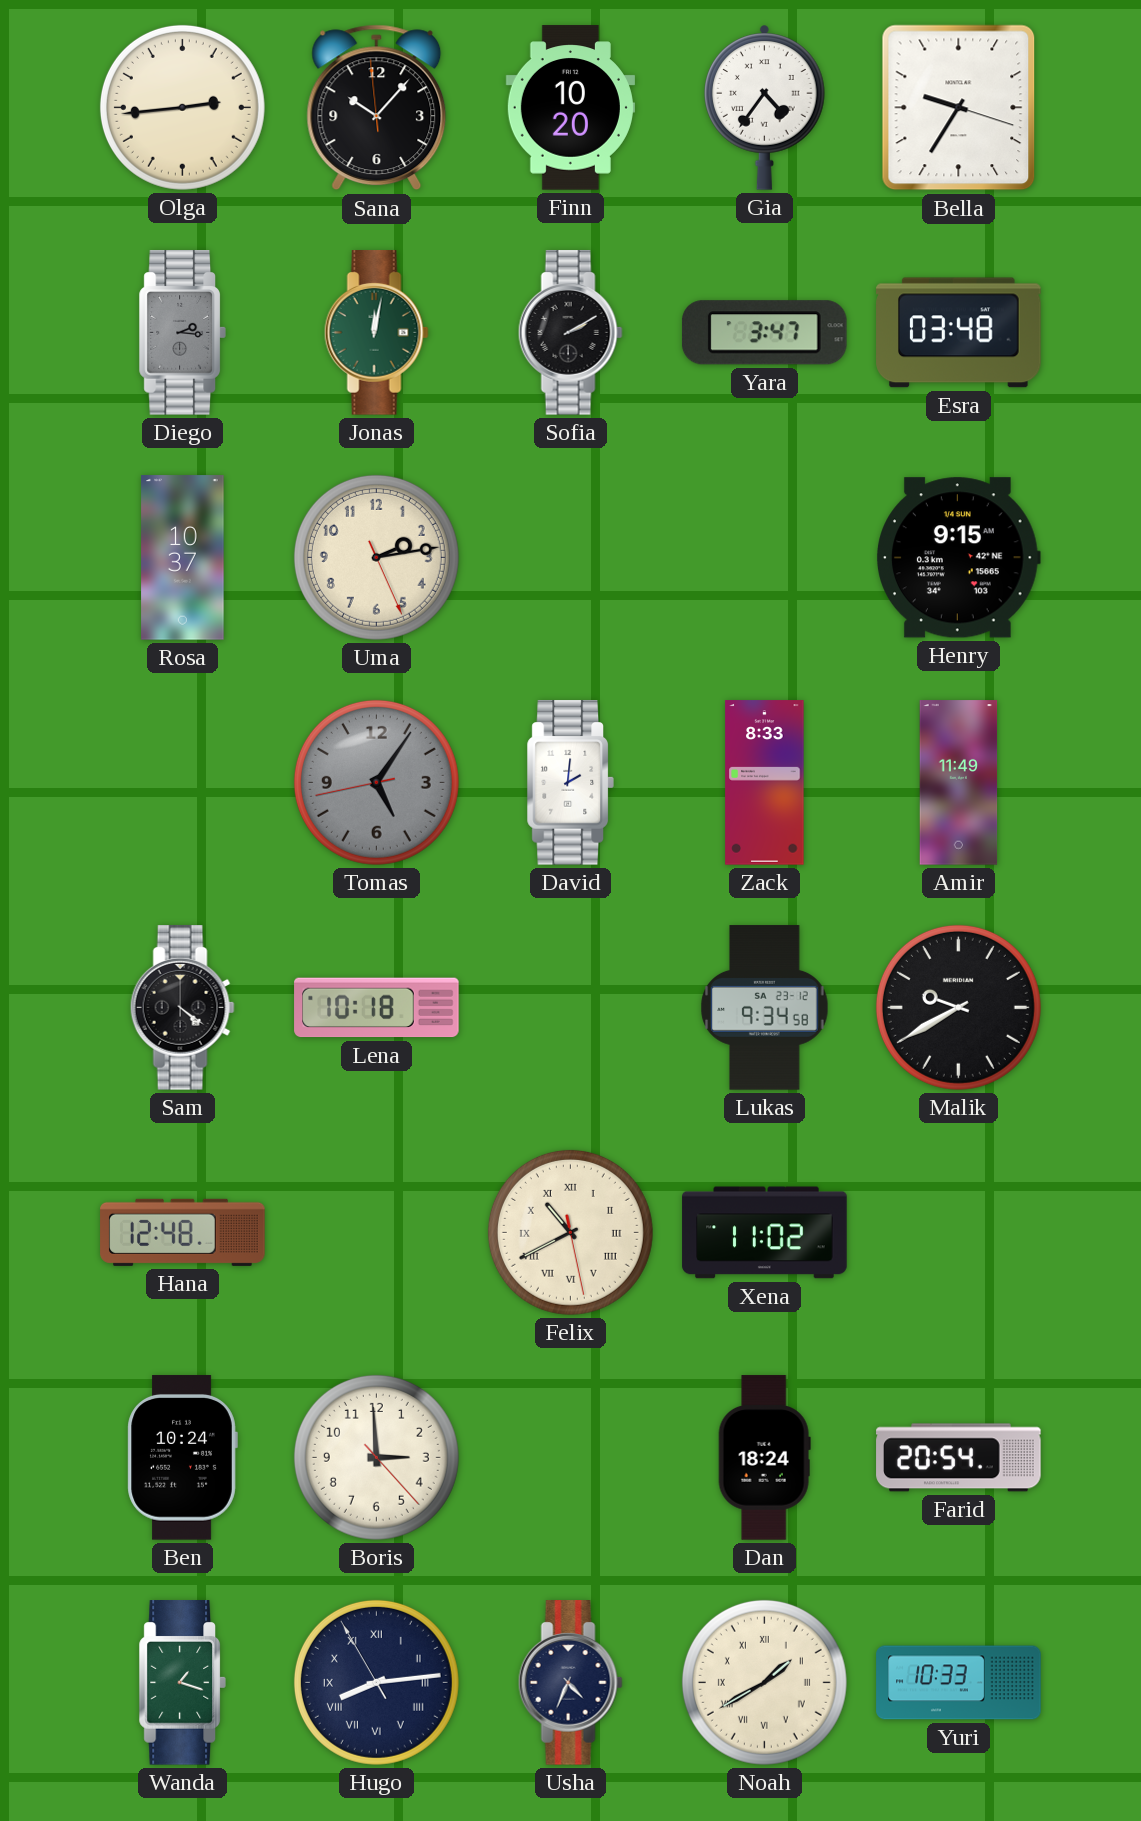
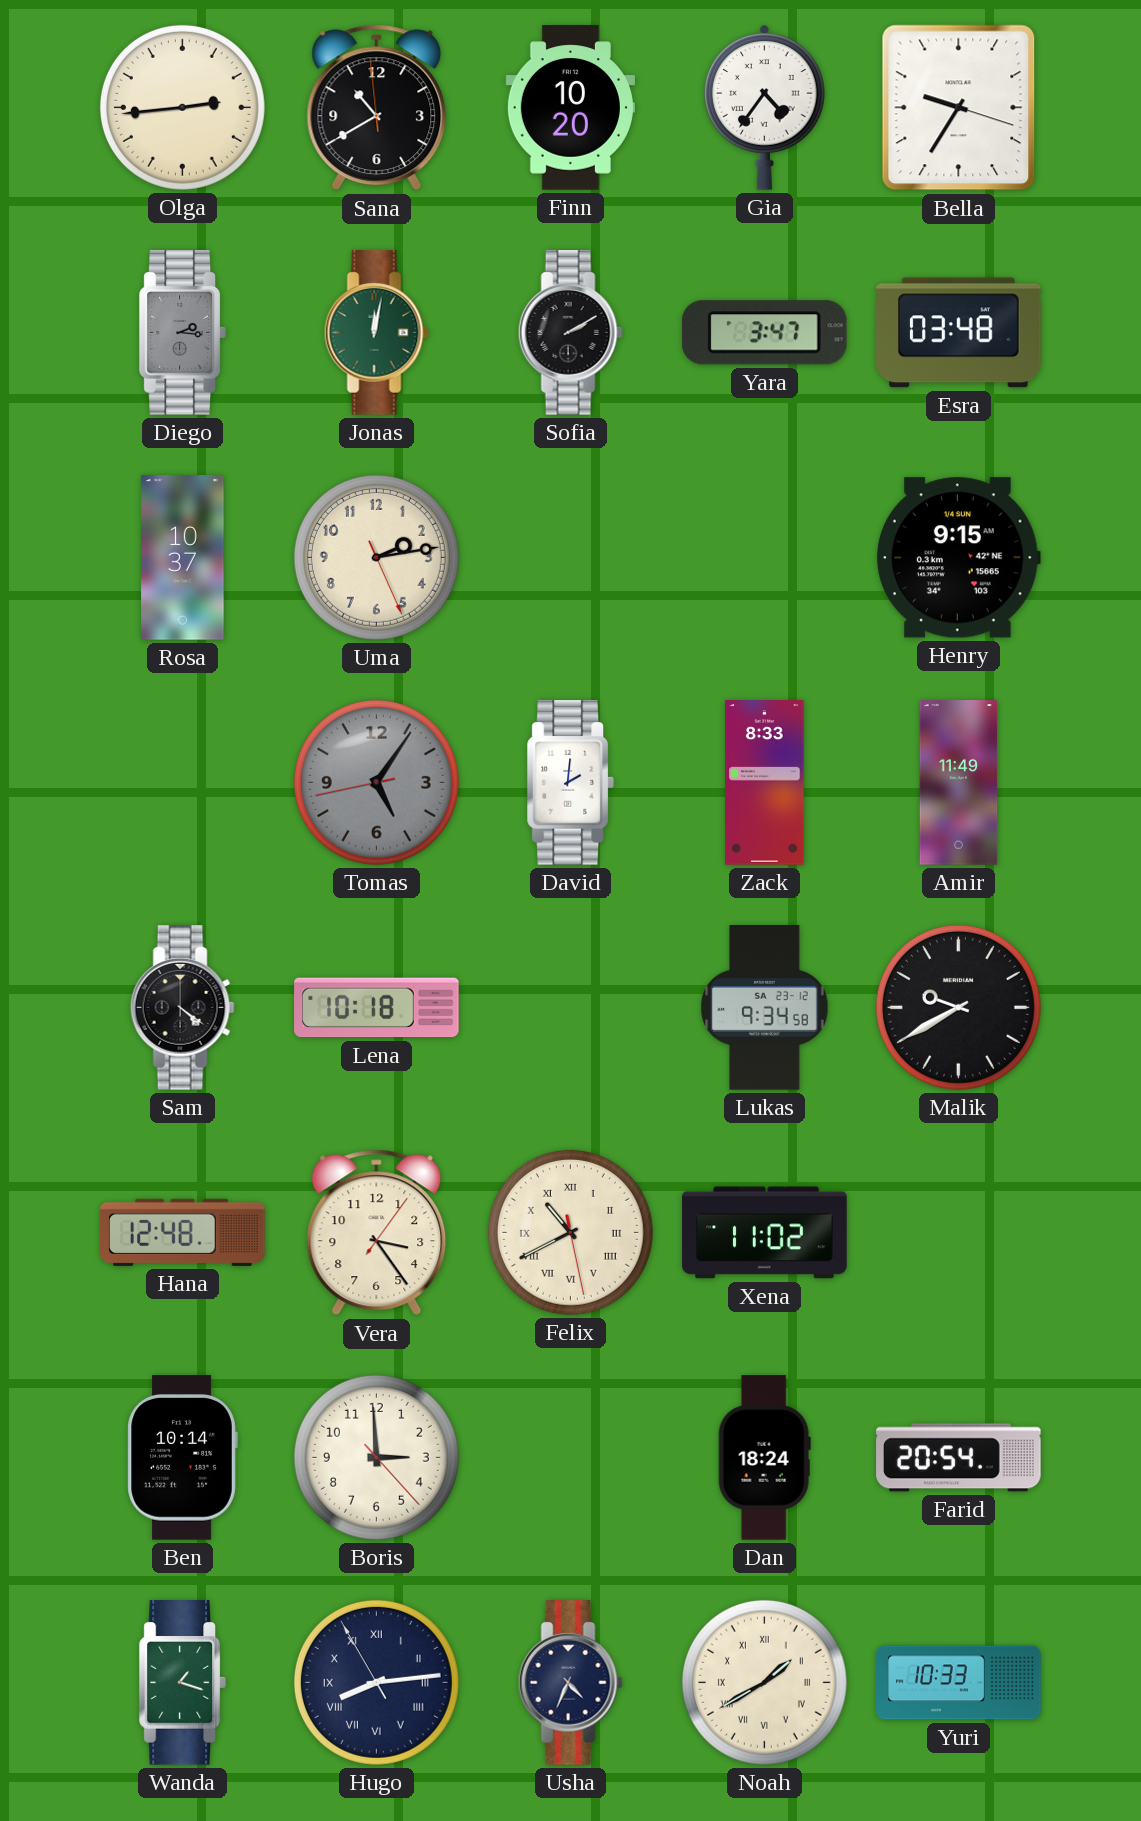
Sana: 10:06 -> 10:39 (377, 108)
Vera: none -> 3:24 (377, 1233)
Ben: 10:24 -> 10:14 (182, 1458)
